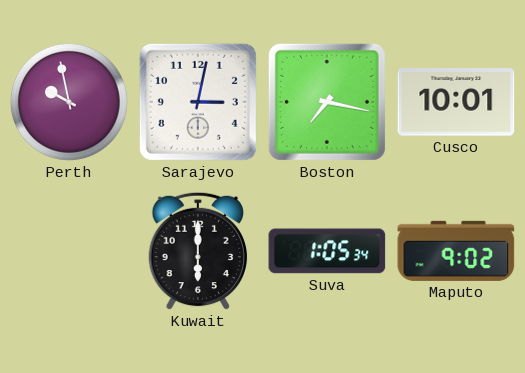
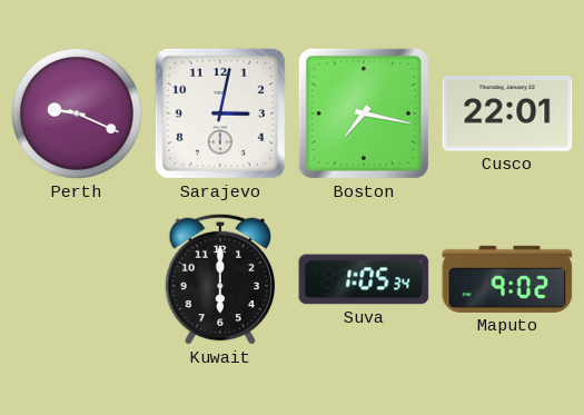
Perth: 9:58 -> 9:19 (77, 113)
Cusco: 10:01 -> 22:01 (507, 113)
